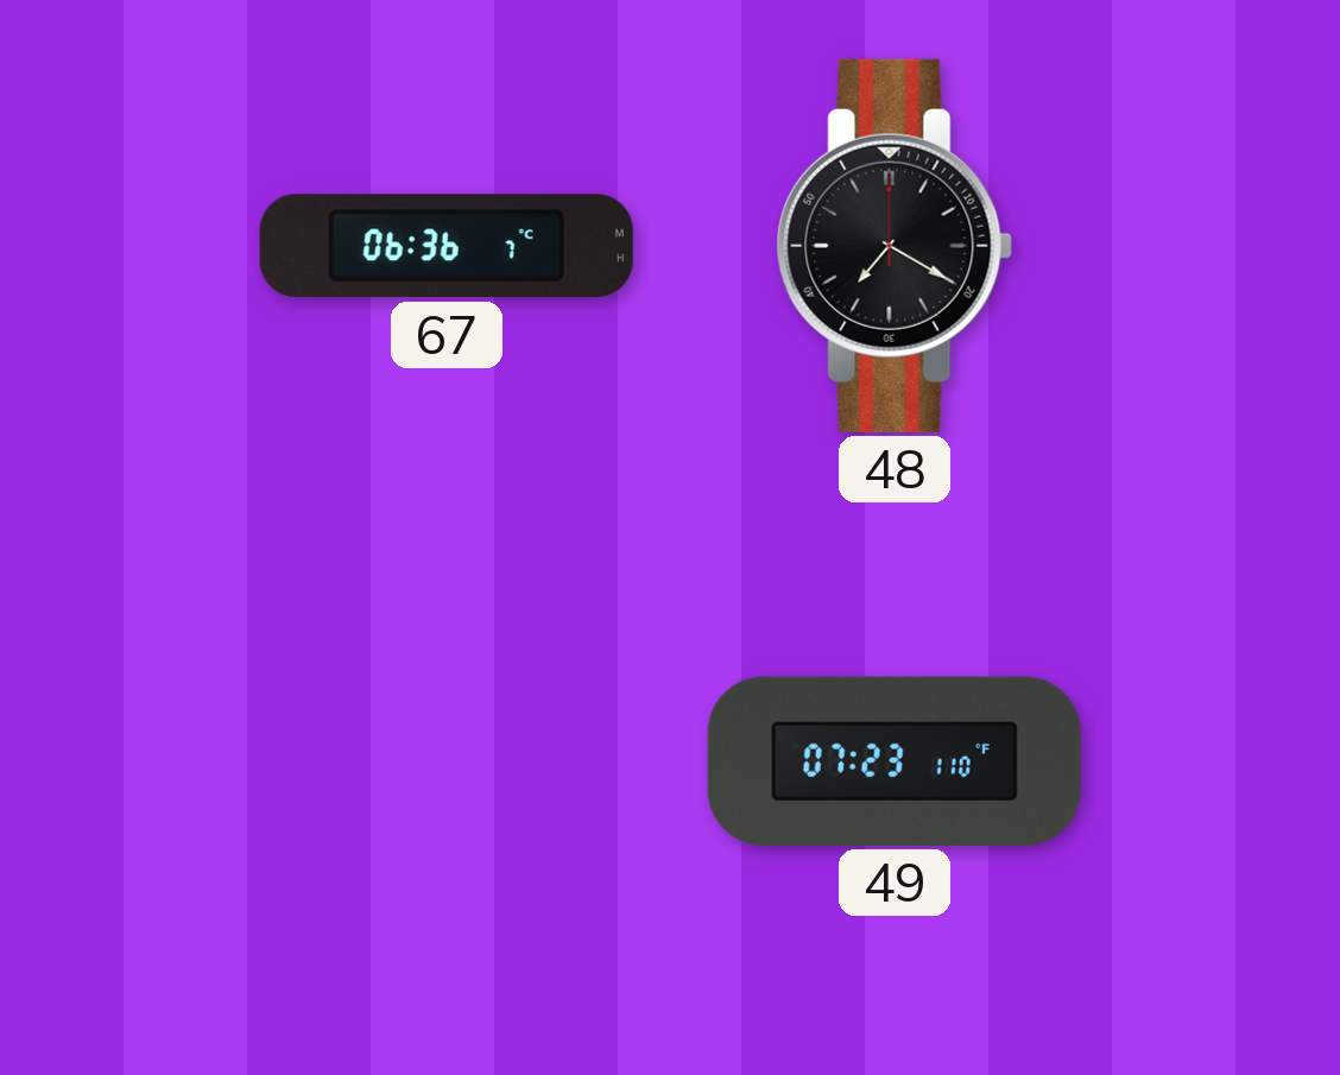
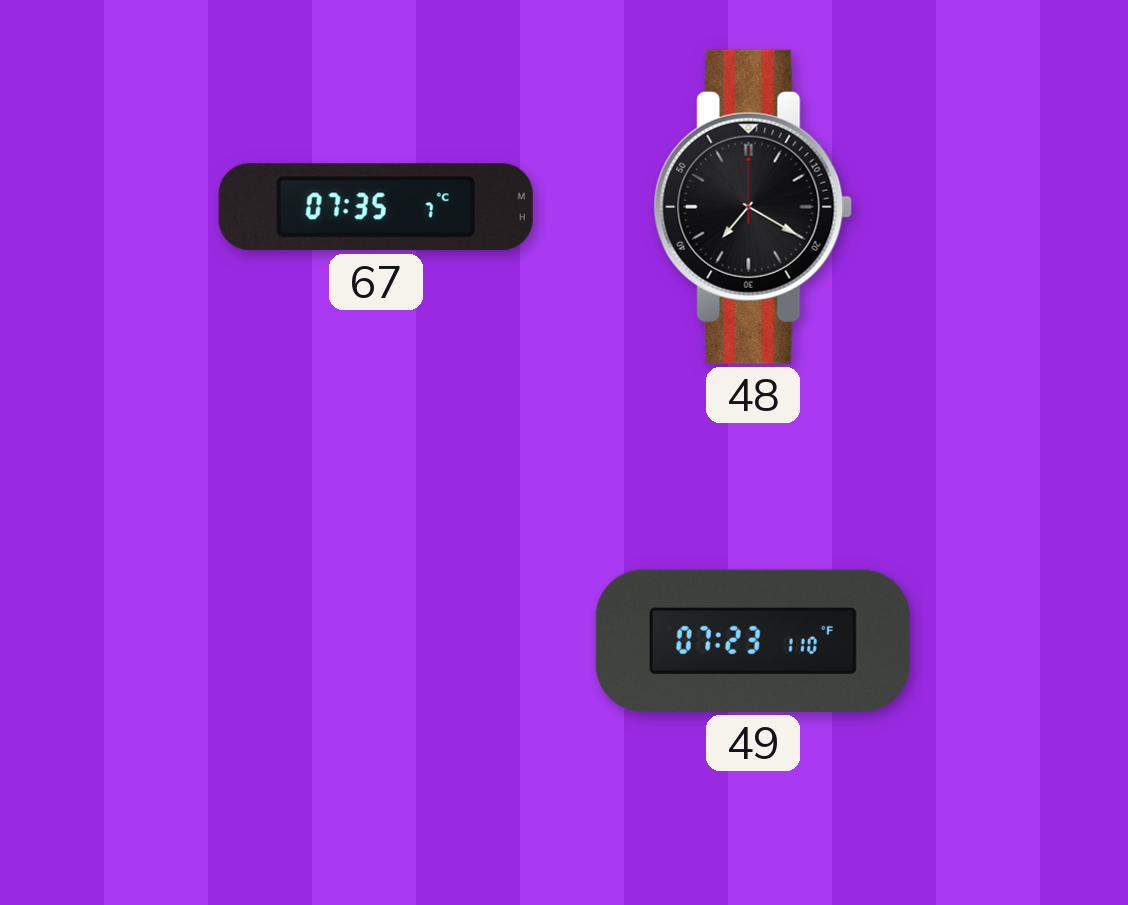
67: 06:36 -> 07:35 (376, 207)
